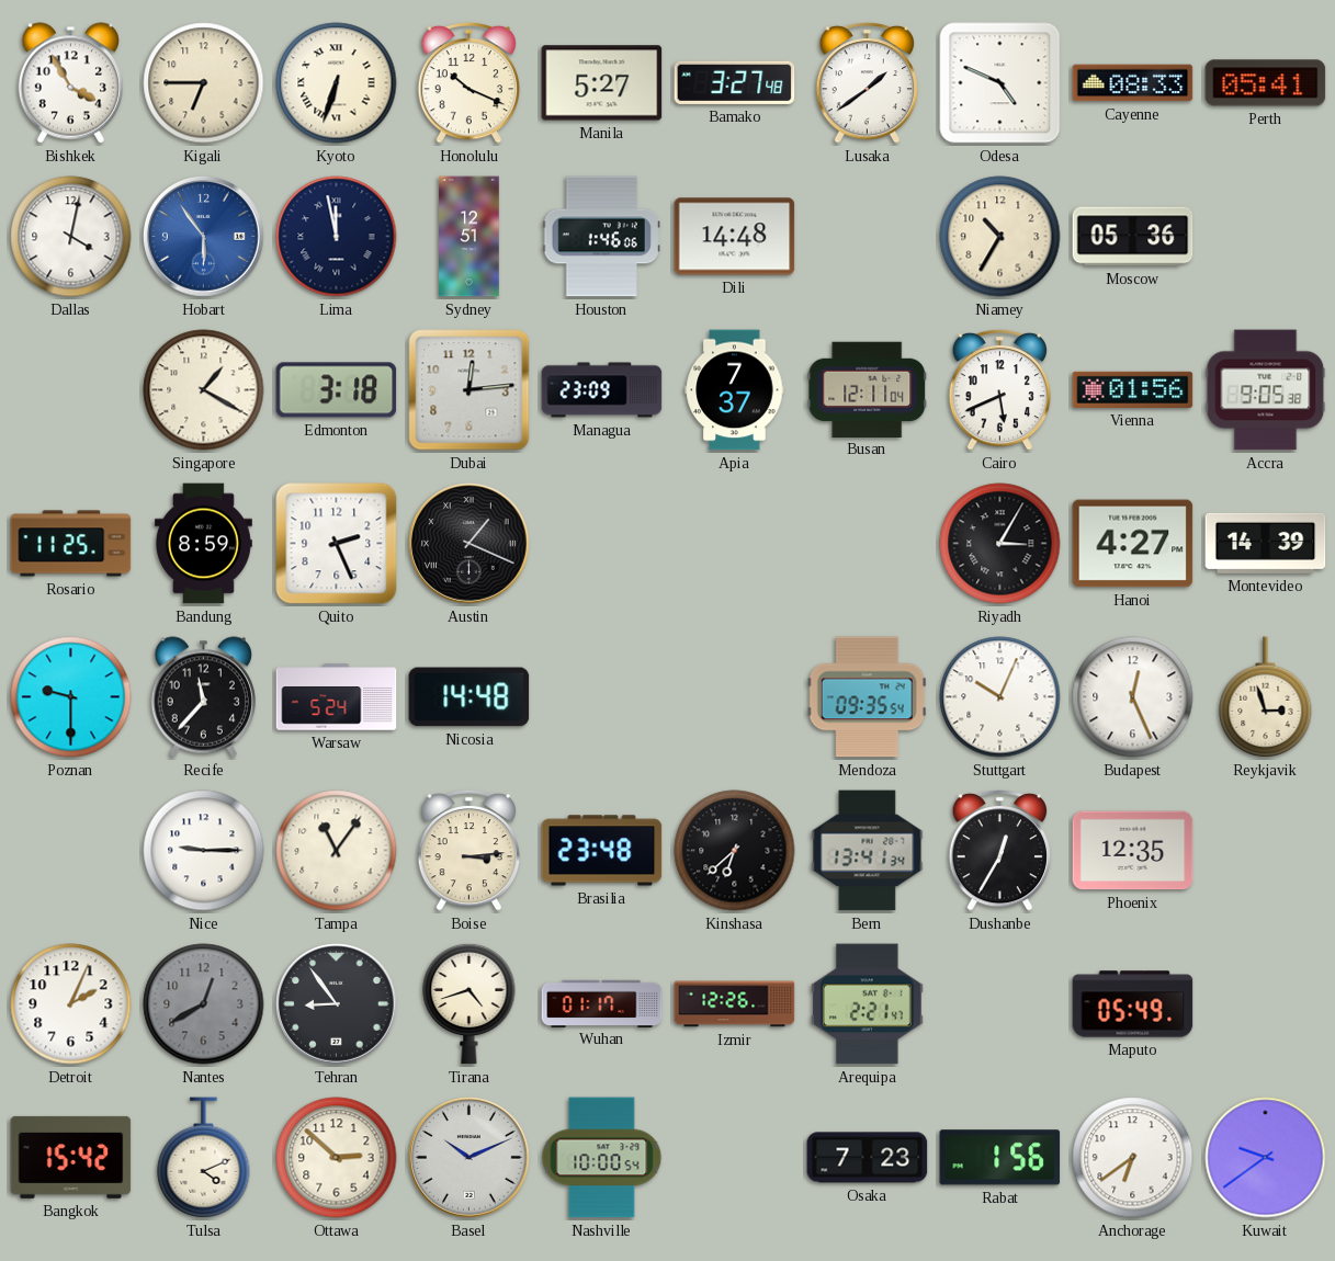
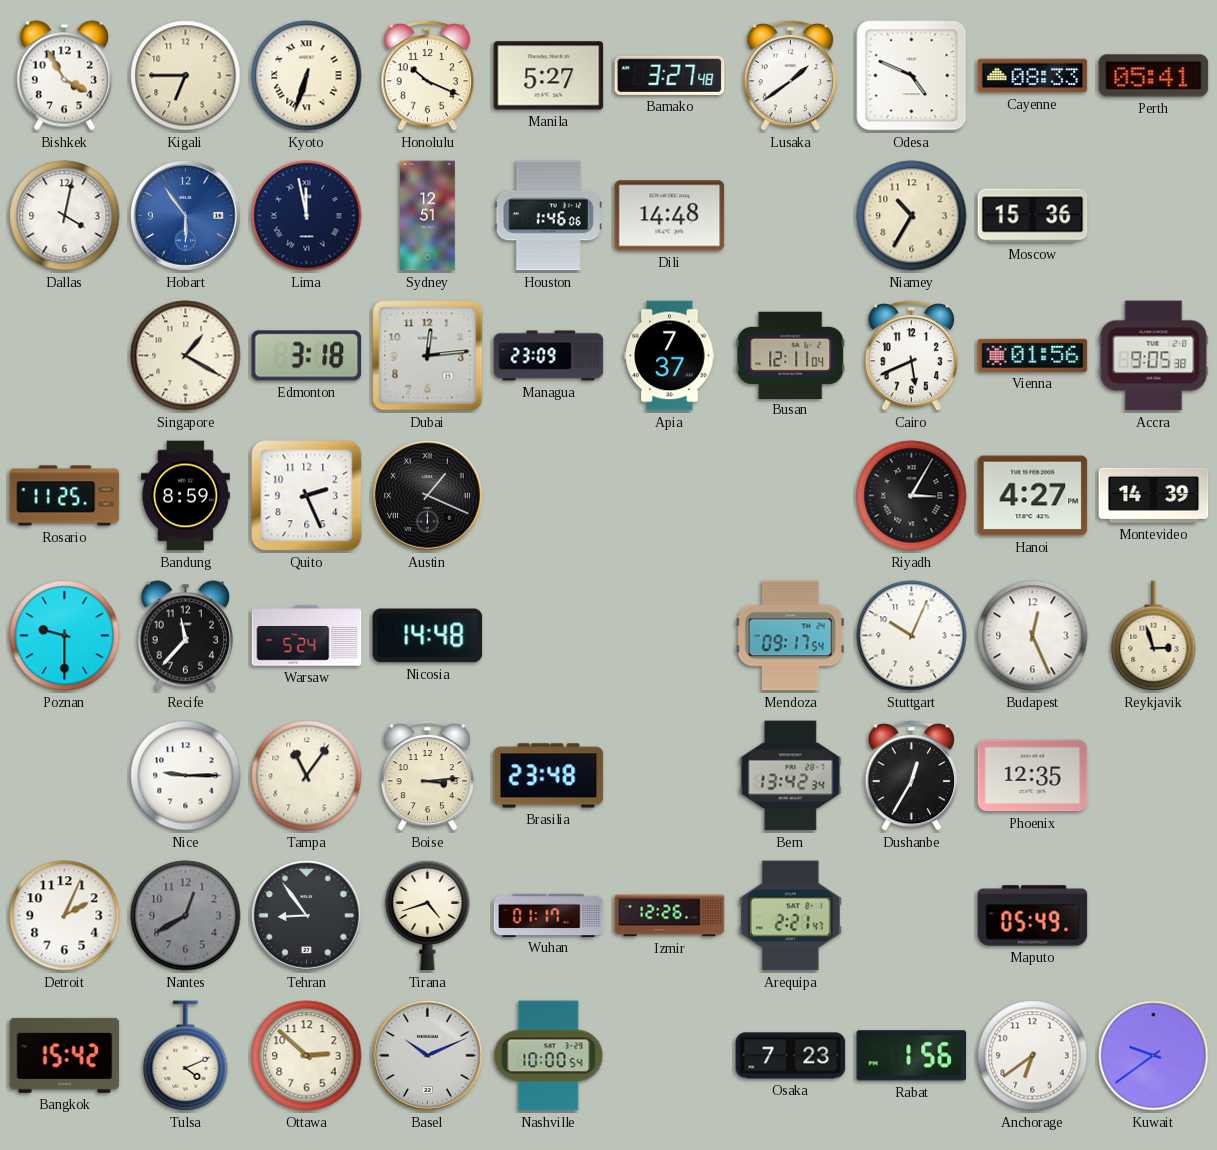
Moscow: 05:36 -> 15:36 (1033, 216)
Mendoza: 09:35 -> 09:17 (790, 636)
Kinshasa: 6:38 -> none (735, 851)
Bern: 13:41 -> 13:42 (791, 776)
